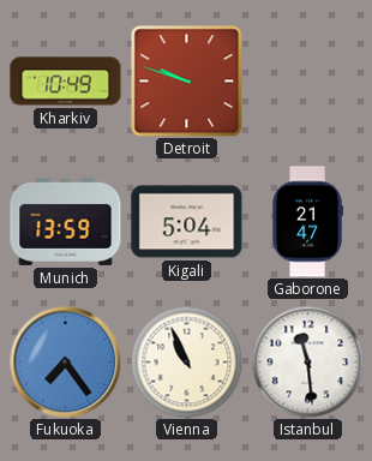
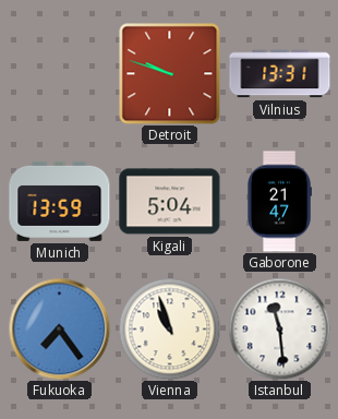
Kharkiv: 10:49 -> none (66, 82)
Vilnius: none -> 13:31 (280, 74)
Vienna: 10:56 -> 10:57 (169, 328)
